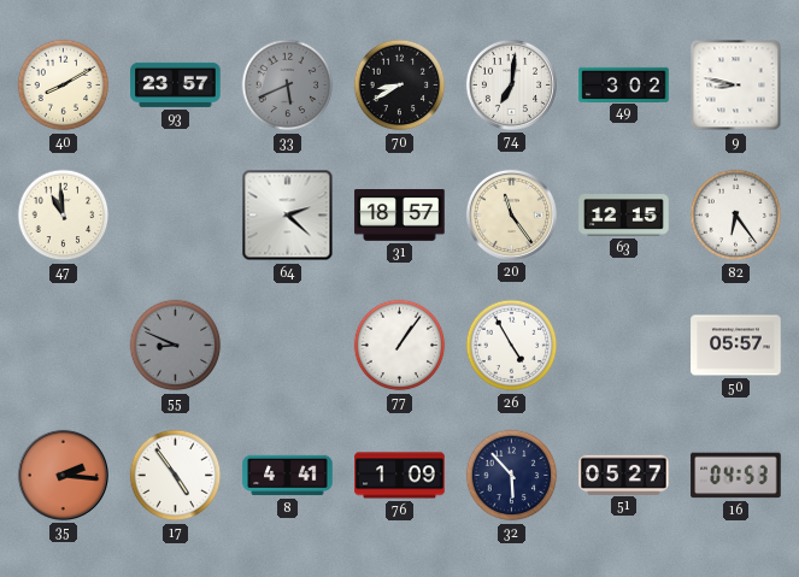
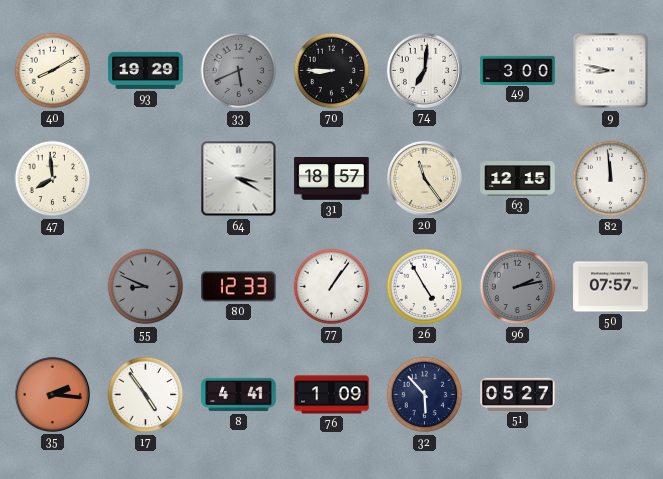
93: 23:57 -> 19:29 (146, 70)
70: 8:40 -> 8:45 (332, 71)
49: 3:02 -> 3:00 (518, 70)
47: 10:59 -> 7:59 (53, 179)
64: 2:22 -> 3:20 (239, 179)
82: 6:24 -> 11:59 (611, 179)
80: none -> 12:33 (239, 287)
96: none -> 2:13 (518, 287)
50: 05:57 -> 07:57 (611, 287)
16: 04:53 -> none (736, 476)
